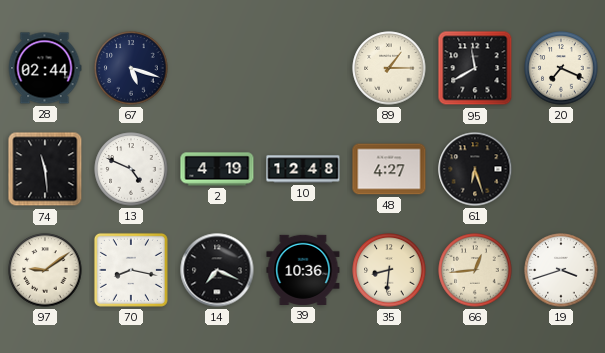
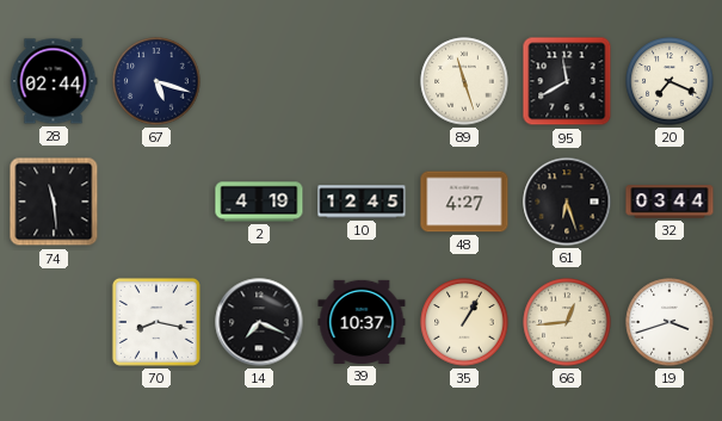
89: 1:15 -> 11:27 (464, 81)
13: 4:49 -> none (131, 169)
10: 12:48 -> 12:45 (362, 202)
32: none -> 03:44 (669, 202)
97: 9:09 -> none (45, 270)
39: 10:36 -> 10:37 (362, 322)
35: 8:31 -> 1:05 (464, 322)
